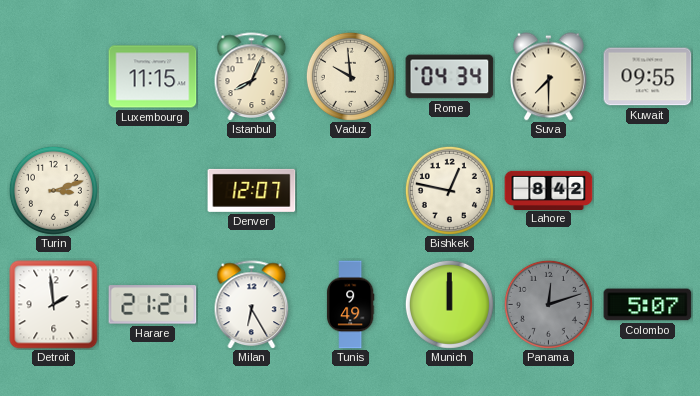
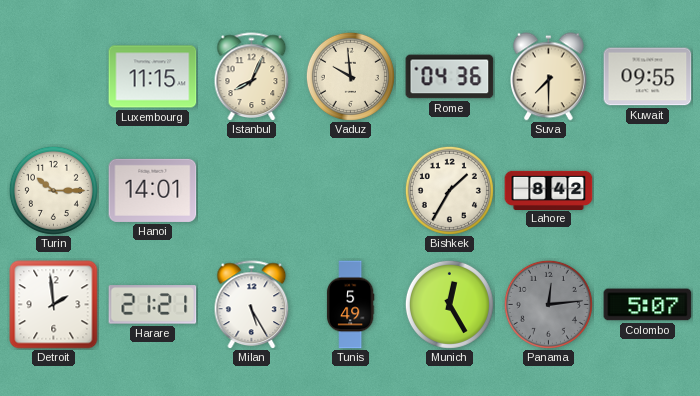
Rome: 04:34 -> 04:36 (450, 77)
Turin: 3:12 -> 10:15 (53, 190)
Hanoi: none -> 14:01 (153, 190)
Denver: 12:07 -> none (252, 190)
Bishkek: 12:47 -> 1:35 (449, 190)
Milan: 6:25 -> 5:25 (252, 304)
Tunis: 9:49 -> 5:49 (350, 305)
Munich: 12:00 -> 12:25 (449, 304)
Panama: 12:12 -> 12:14 (548, 304)
